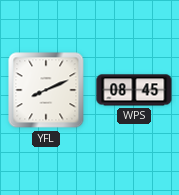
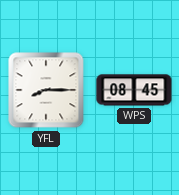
YFL: 8:11 -> 8:15 (46, 90)
